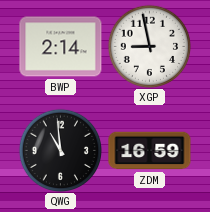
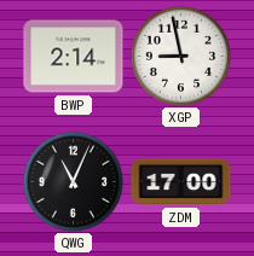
QWG: 10:59 -> 11:04 (73, 181)
ZDM: 16:59 -> 17:00 (181, 182)
